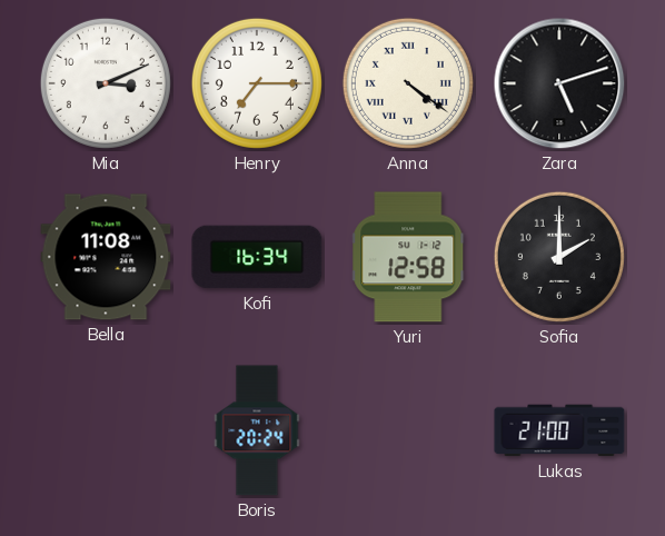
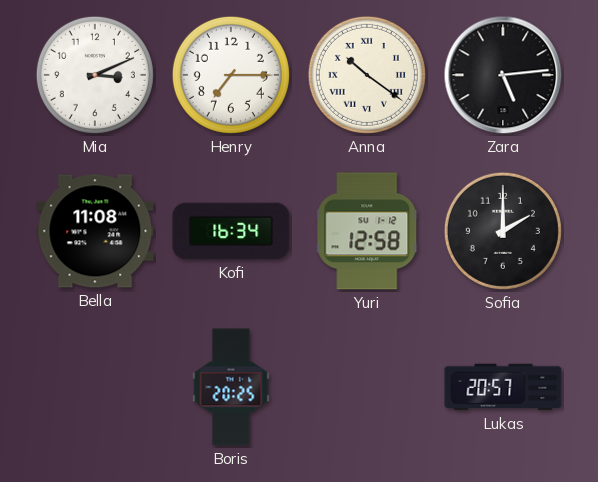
Anna: 4:21 -> 10:21 (367, 75)
Zara: 5:12 -> 5:14 (503, 75)
Boris: 20:24 -> 20:25 (231, 387)
Lukas: 21:00 -> 20:57 (503, 387)
